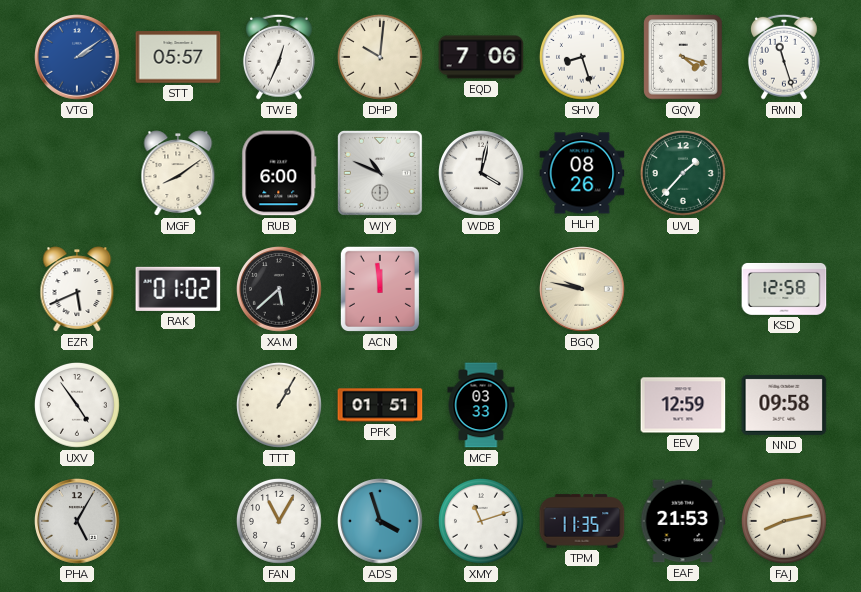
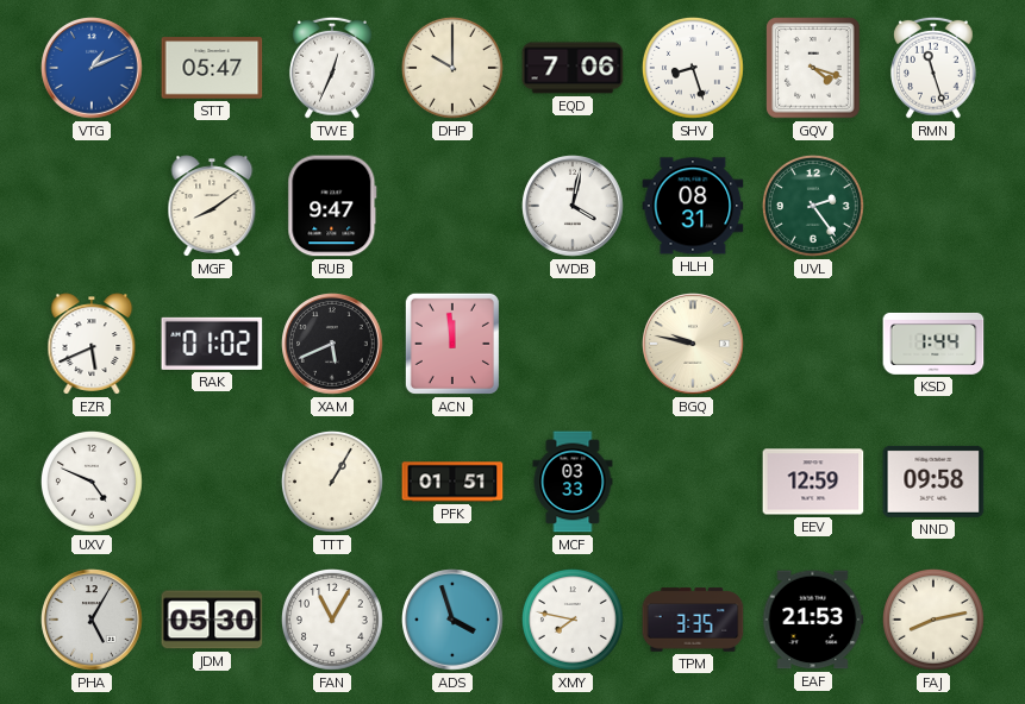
VTG: 2:09 -> 1:11 (92, 68)
STT: 05:57 -> 05:47 (212, 68)
DHP: 10:01 -> 10:00 (452, 68)
RUB: 6:00 -> 9:47 (332, 206)
WJY: 10:49 -> none (380, 173)
HLH: 08:26 -> 08:31 (693, 206)
UVL: 1:37 -> 2:24 (813, 206)
XAM: 5:38 -> 5:41 (332, 344)
KSD: 12:58 -> 1:44 (933, 344)
UXV: 4:54 -> 4:49 (92, 482)
JDM: none -> 05:30 (212, 620)
XMY: 11:12 -> 7:47 (573, 620)
TPM: 11:35 -> 3:35 (693, 620)
